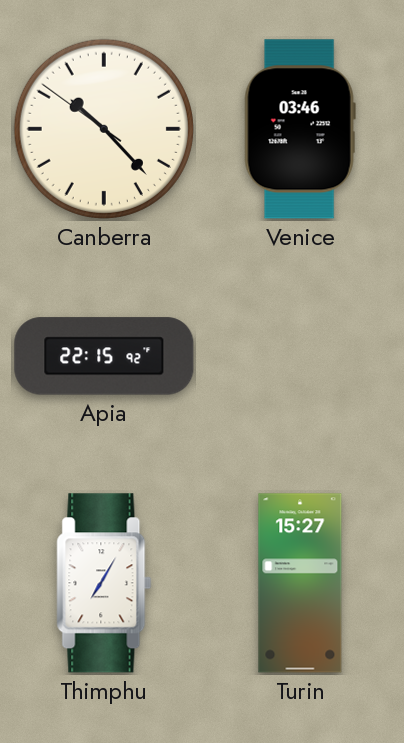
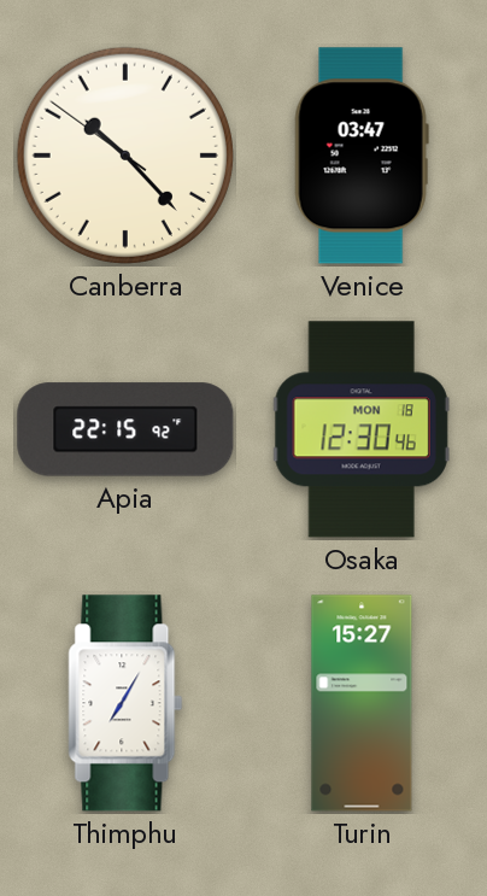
Venice: 03:46 -> 03:47 (362, 156)
Osaka: none -> 12:30 (362, 429)
